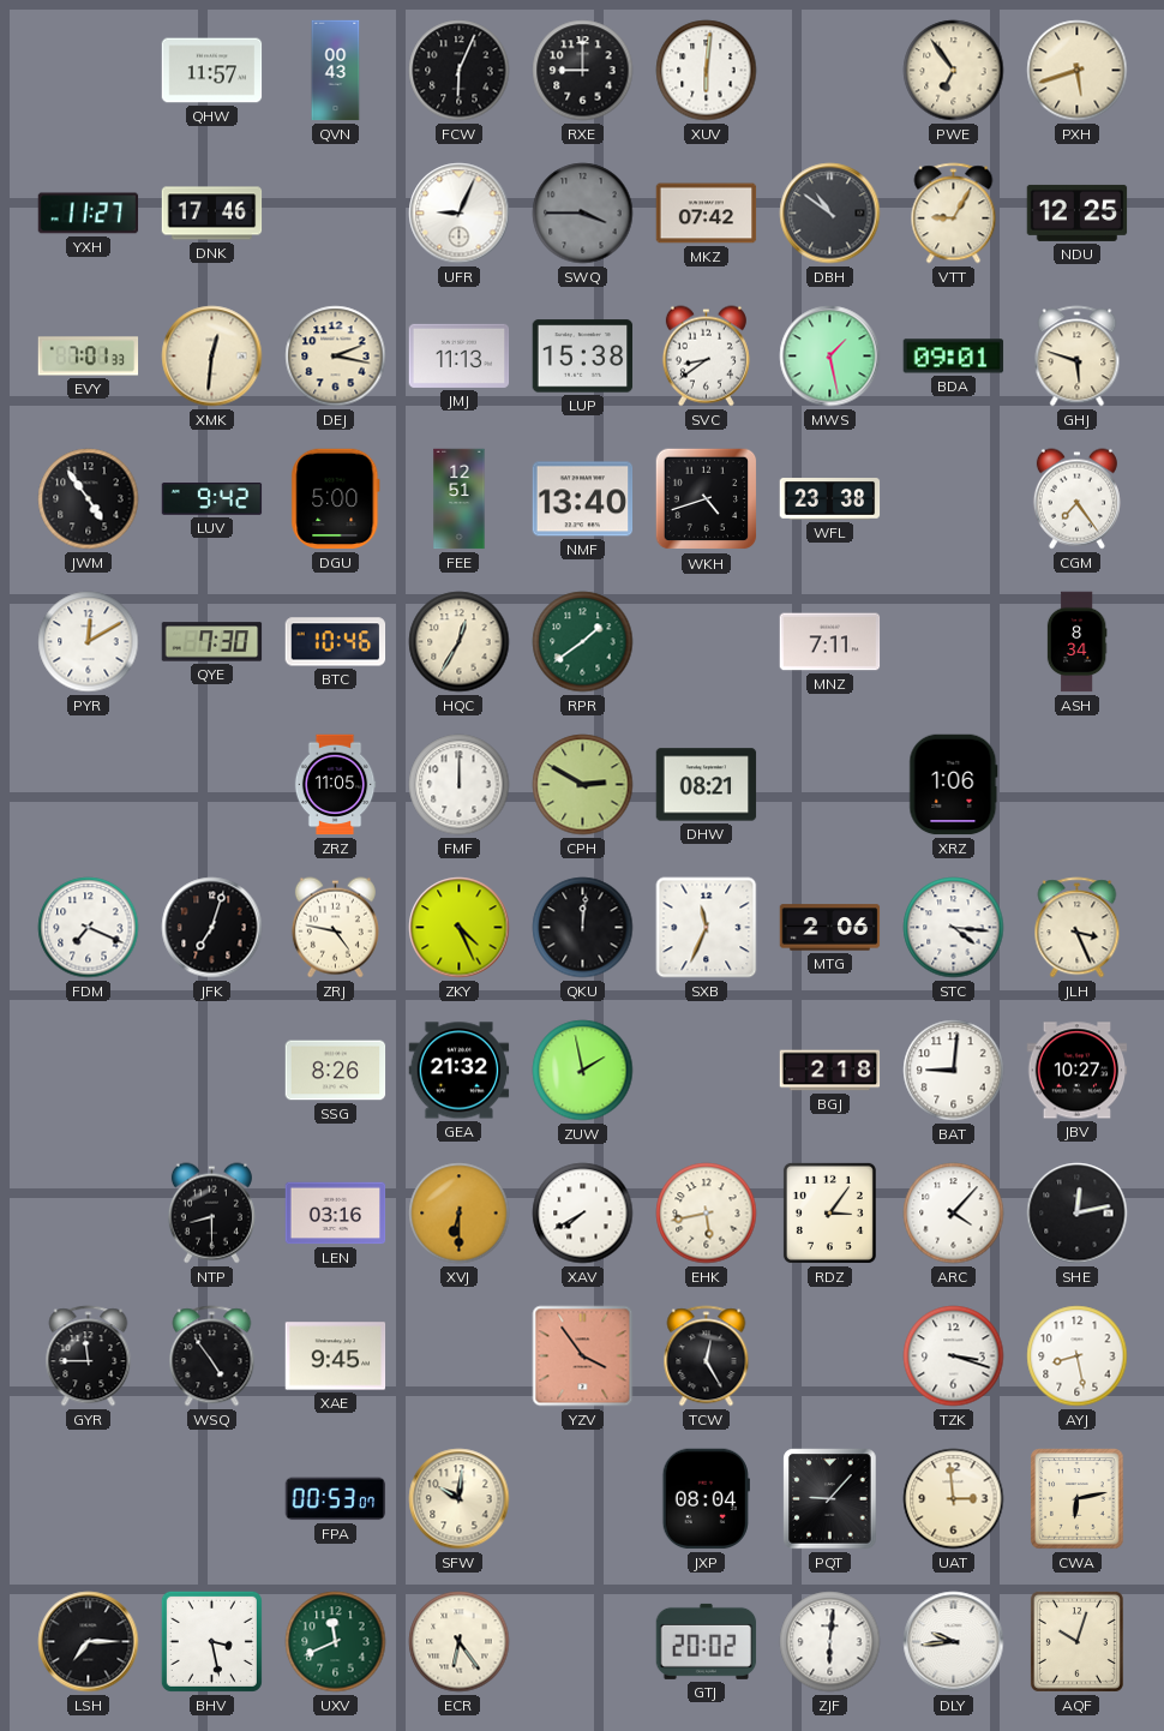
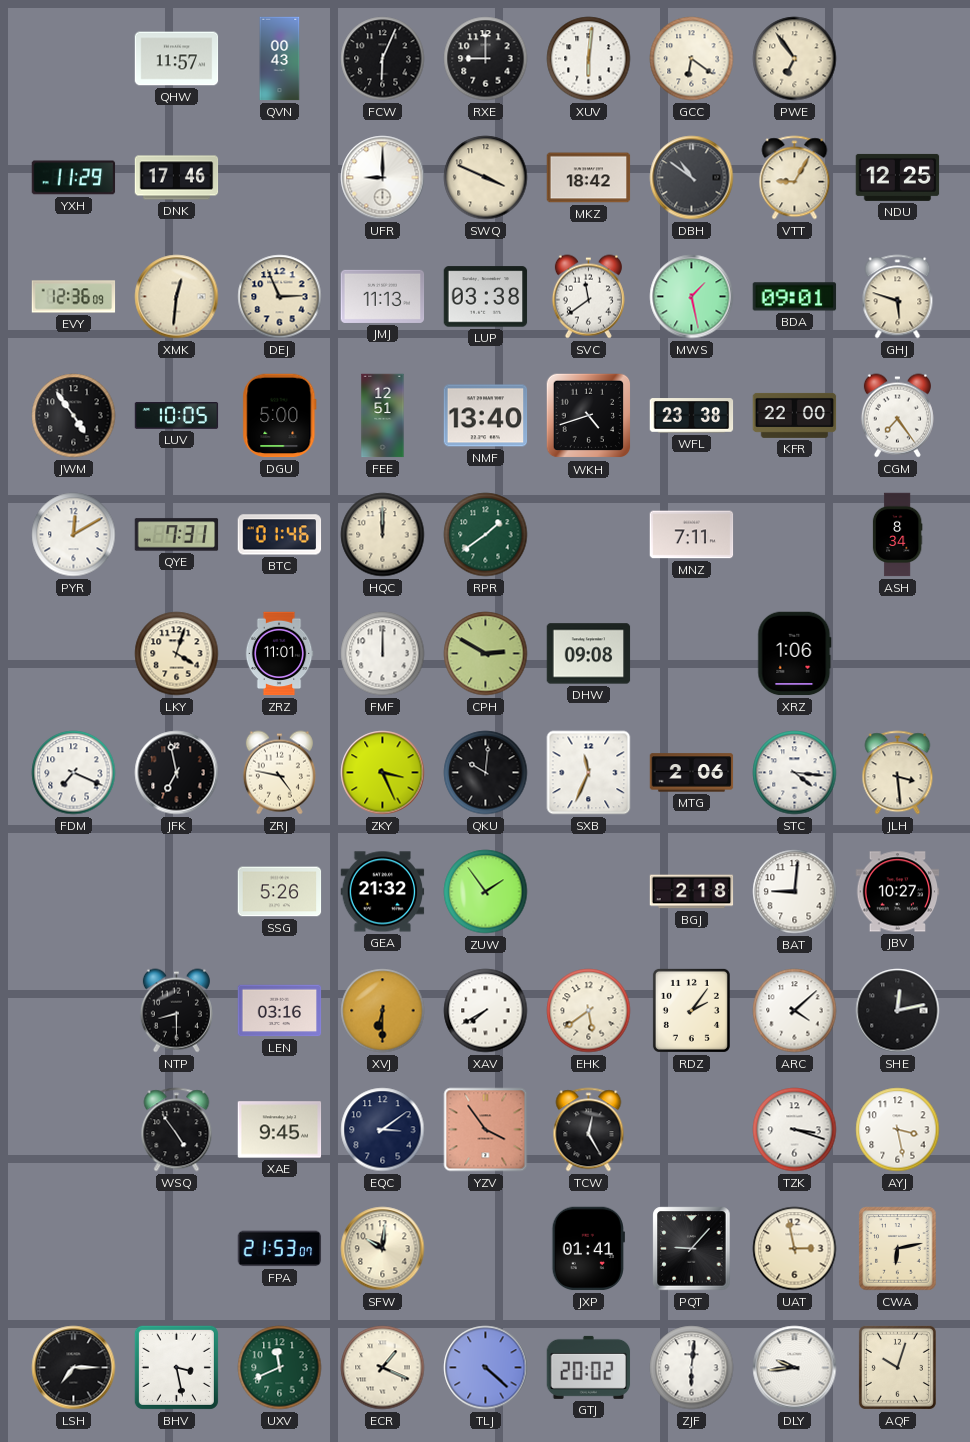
GCC: none -> 6:21 (692, 59)
PXH: 5:42 -> none (1078, 71)
YXH: 11:27 -> 11:29 (74, 178)
UFR: 9:04 -> 9:00 (383, 178)
SWQ: 3:45 -> 3:49 (486, 178)
SWQ dial: grey -> cream (486, 178)
MKZ: 07:42 -> 18:42 (589, 178)
EVY: 7:01 -> 12:36 (74, 297)
DEJ: 2:17 -> 2:56 (280, 297)
LUP: 15:38 -> 03:38 (486, 297)
SVC: 8:39 -> 11:39 (588, 297)
LUV: 9:42 -> 10:05 (177, 416)
KFR: none -> 22:00 (795, 415)
QYE: 7:30 -> 7:31 (177, 535)
BTC: 10:46 -> 01:46 (280, 535)
HQC: 12:35 -> 12:00 (383, 535)
LKY: none -> 4:03 (177, 654)
ZRZ: 11:05 -> 11:01 (279, 654)
DHW: 08:21 -> 09:08 (589, 654)
JFK: 7:03 -> 6:58 (177, 773)
ZKY: 4:26 -> 3:26 (383, 773)
QKU: 12:01 -> 10:01 (486, 773)
JLH: 3:26 -> 3:29 (898, 773)
SSG: 8:26 -> 5:26 (280, 892)
ZUW: 1:58 -> 1:54 (486, 892)
EHK: 5:43 -> 5:39 (589, 1011)
RDZ: 3:06 -> 2:06 (691, 1010)
ARC: 4:07 -> 4:08 (795, 1011)
GYR: 11:45 -> none (89, 1356)
EQC: none -> 3:09 (383, 1130)
AYJ: 8:28 -> 3:28 (898, 1130)
FPA: 00:53 -> 21:53 (280, 1249)
JXP: 08:04 -> 01:41 (588, 1249)
UAT: 2:59 -> 2:58 (795, 1249)
ECR: 6:24 -> 1:19 (383, 1368)
TLJ: none -> 4:22 (486, 1368)
